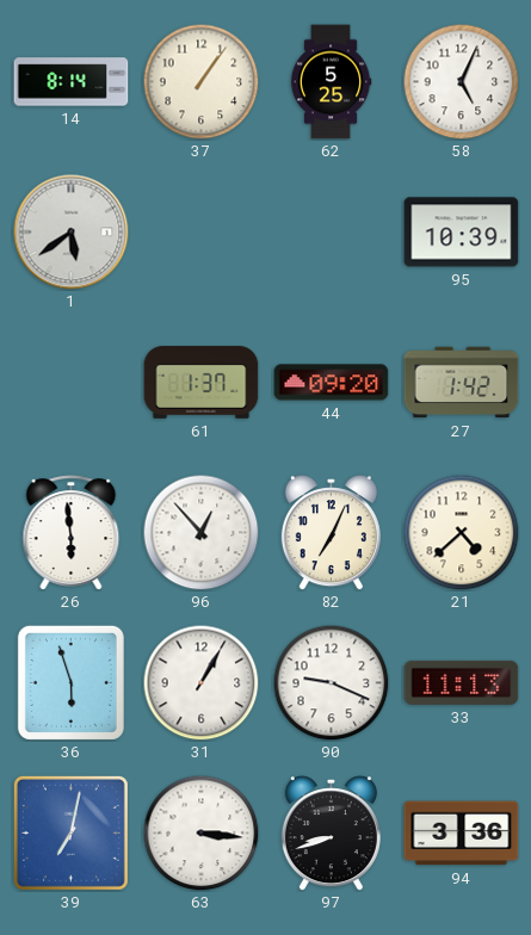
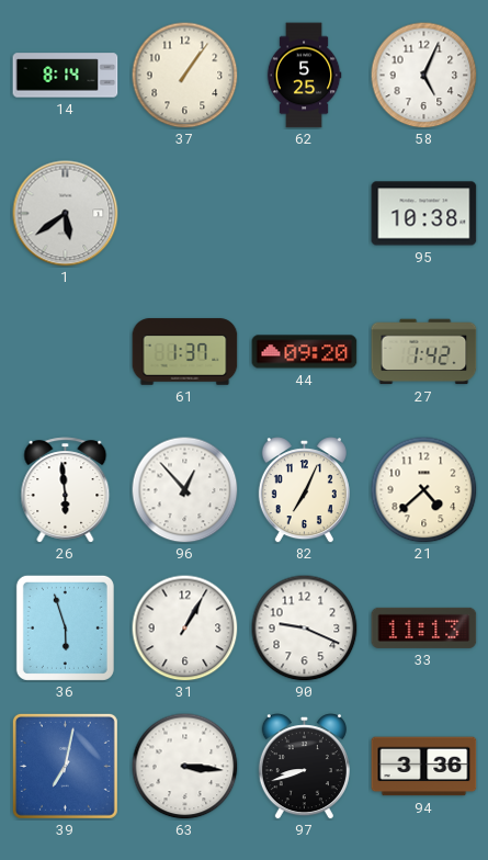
95: 10:39 -> 10:38 (424, 214)
